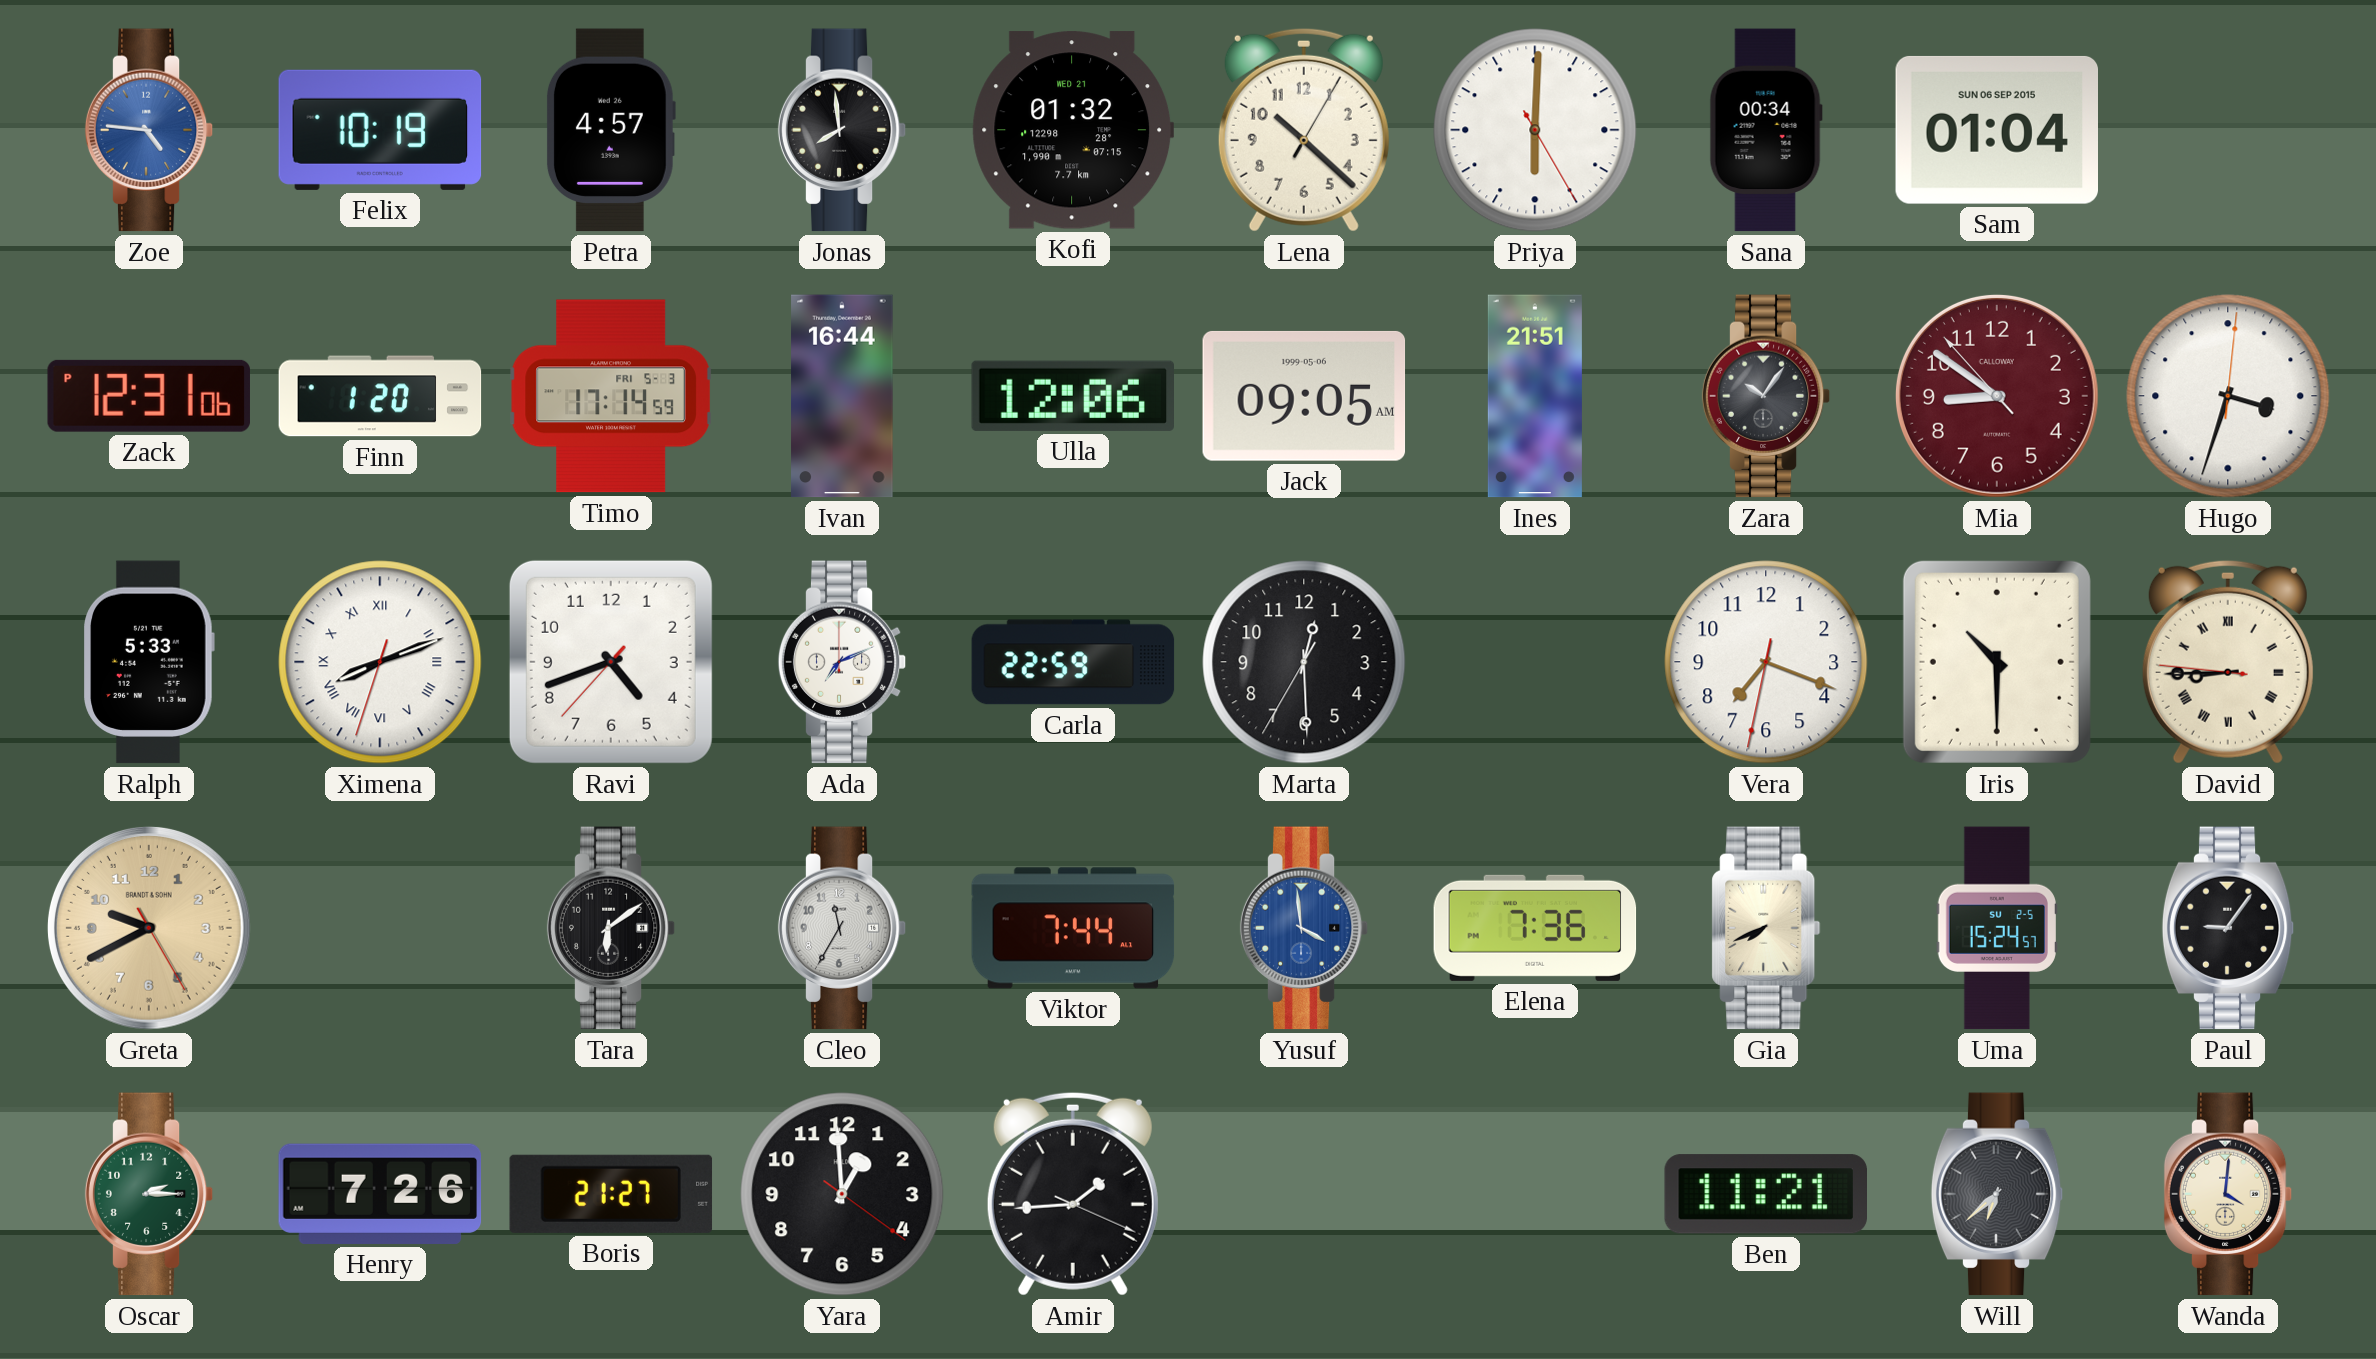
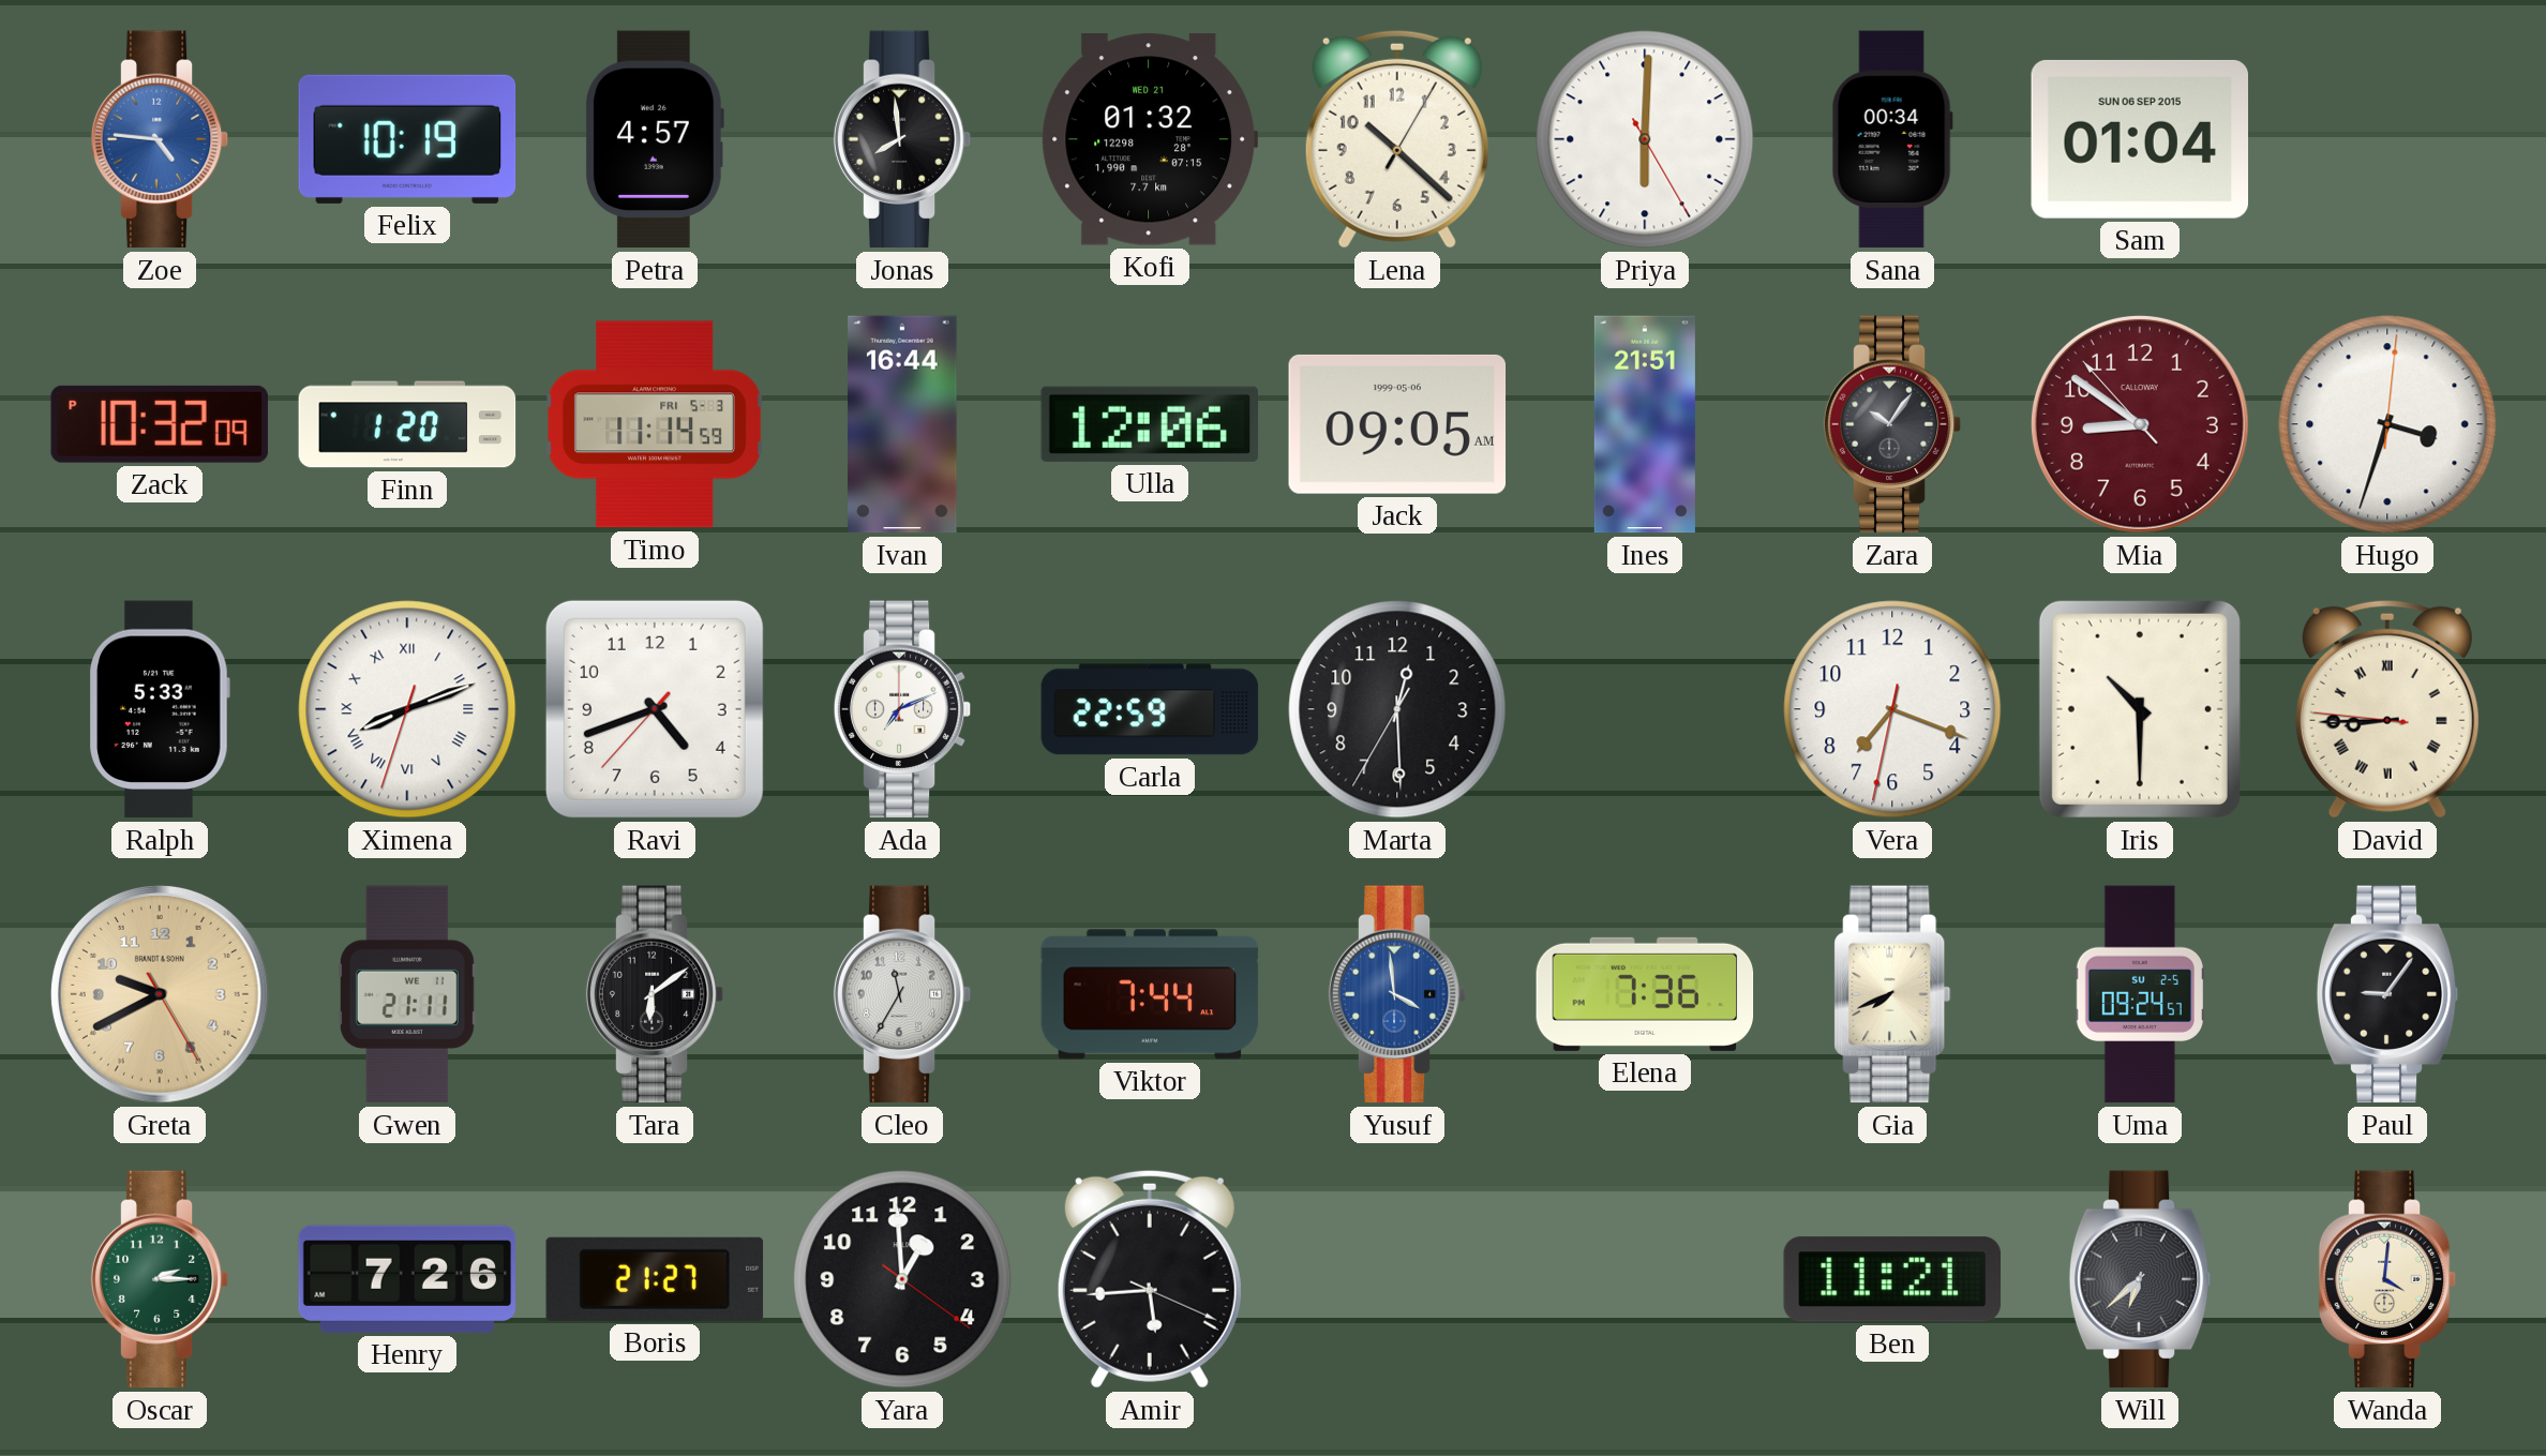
Zack: 12:31 -> 10:32 (160, 424)
Timo: 17:14 -> 11:14 (655, 424)
Gwen: none -> 21:11 (407, 994)
Uma: 15:24 -> 09:24 (2139, 994)
Amir: 1:44 -> 5:44 (1150, 1279)
